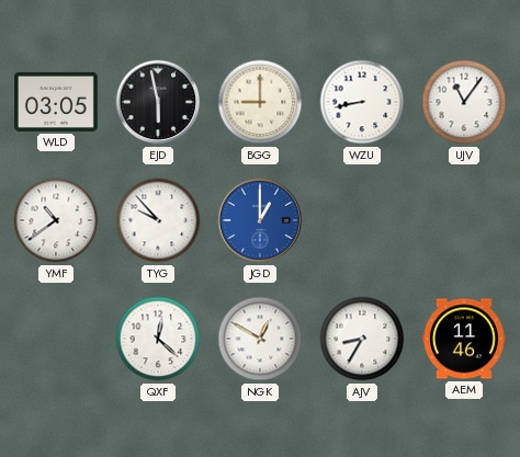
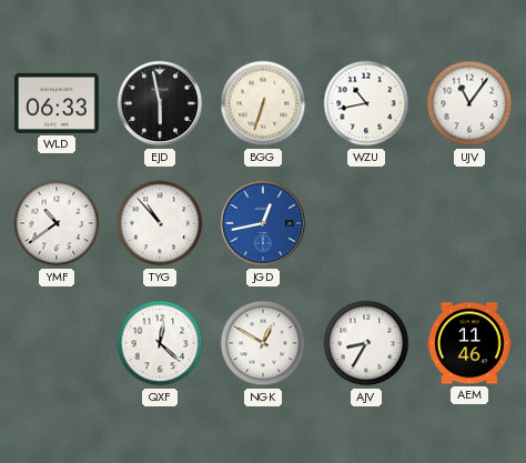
WLD: 03:05 -> 06:33 (58, 103)
BGG: 9:00 -> 6:33 (263, 103)
WZU: 8:43 -> 10:43 (366, 103)
TYG: 9:53 -> 10:53 (160, 223)
JGD: 1:00 -> 12:43 (263, 223)
